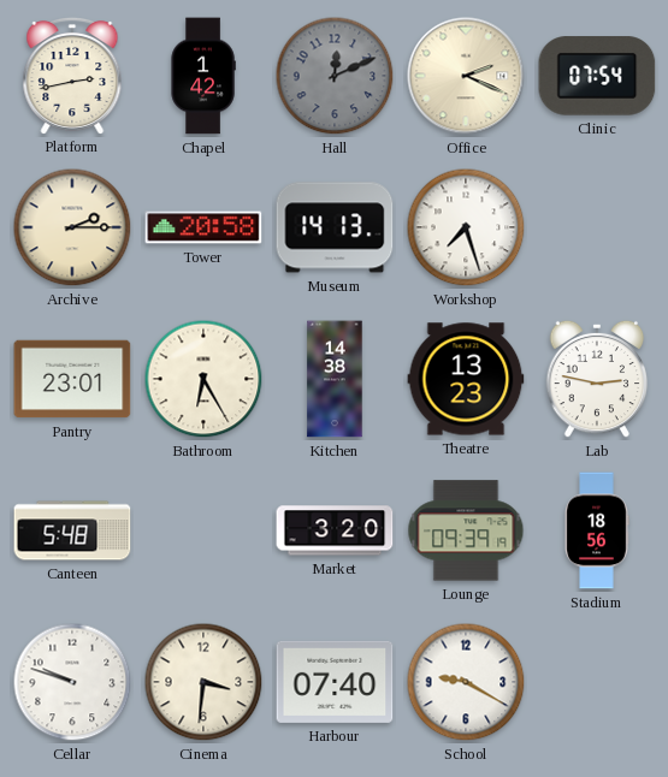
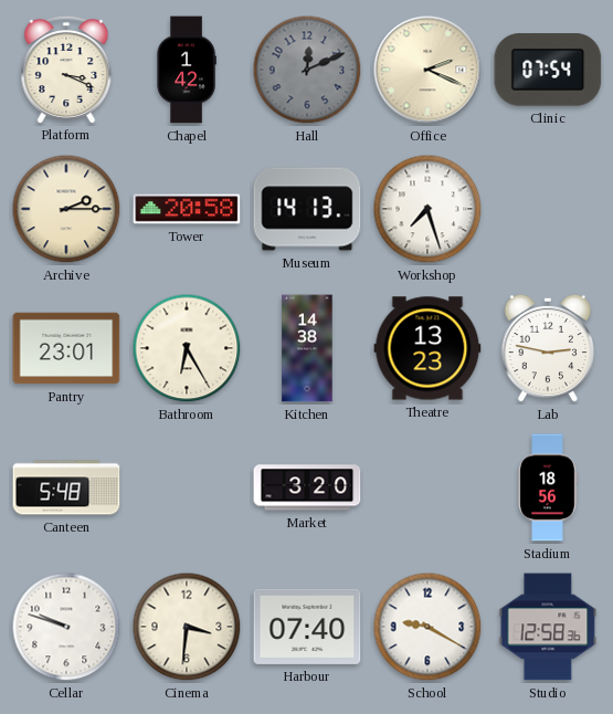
Platform: 2:43 -> 3:19 (66, 69)
Lounge: 09:39 -> none (466, 530)
Studio: none -> 12:58 (548, 627)
